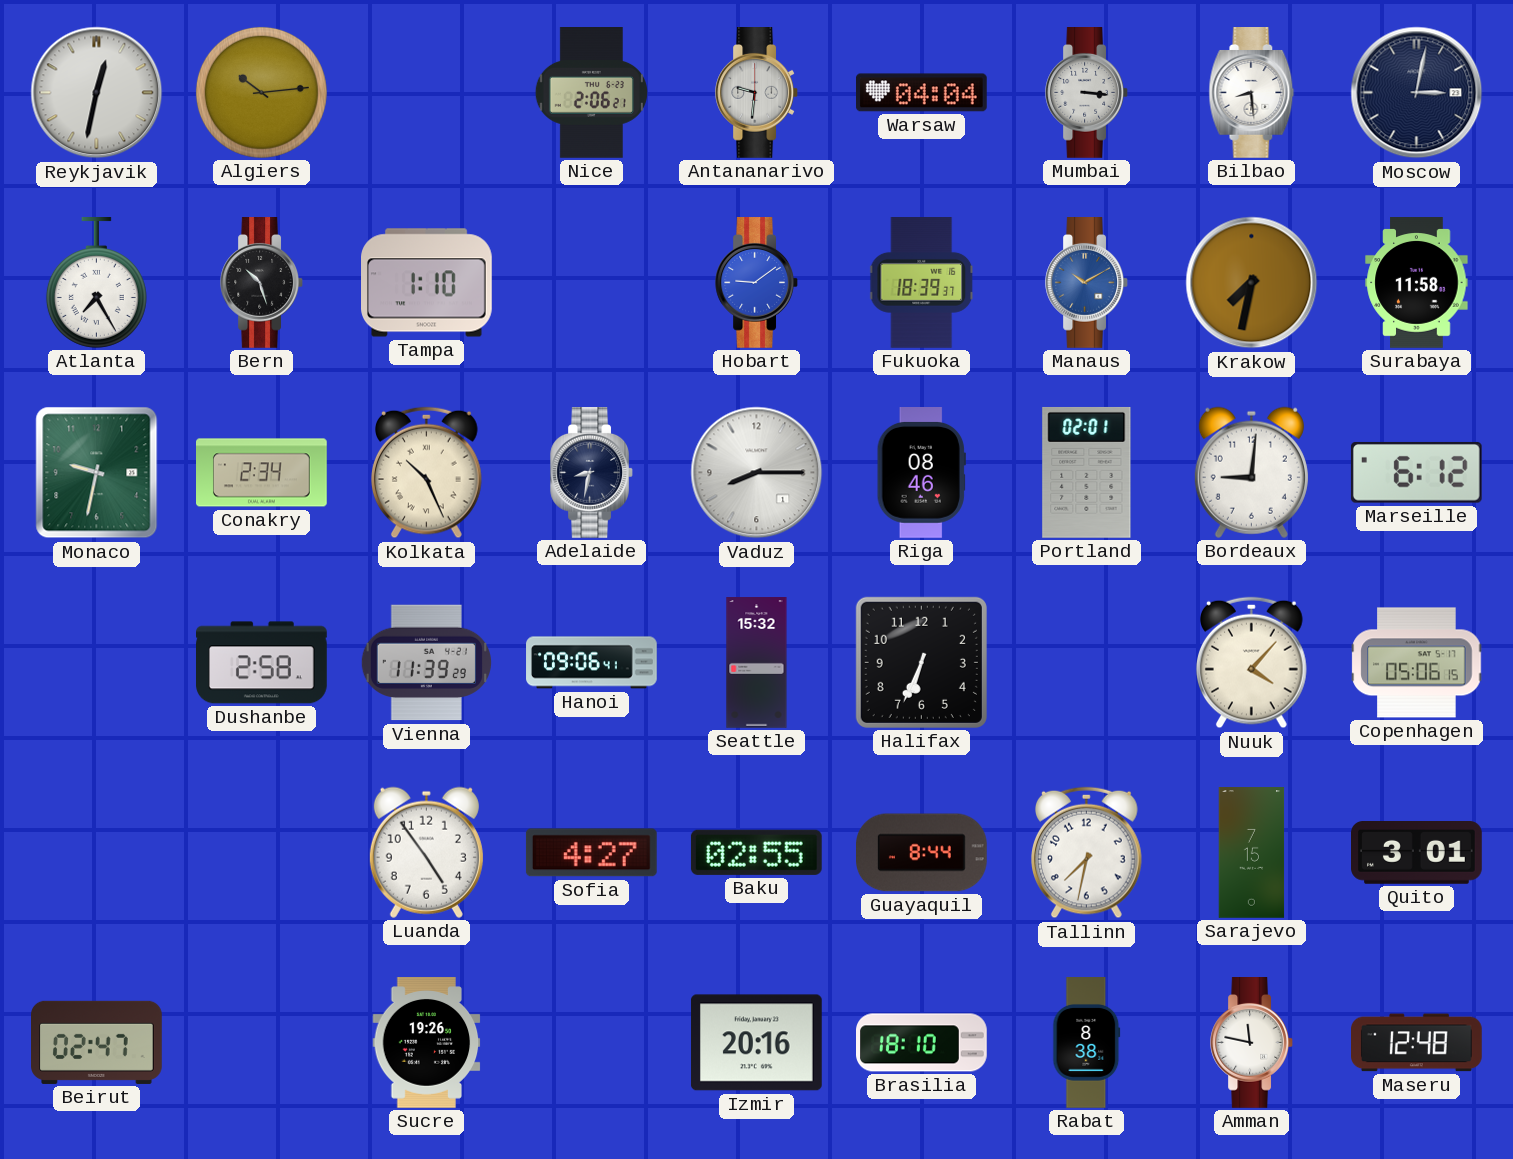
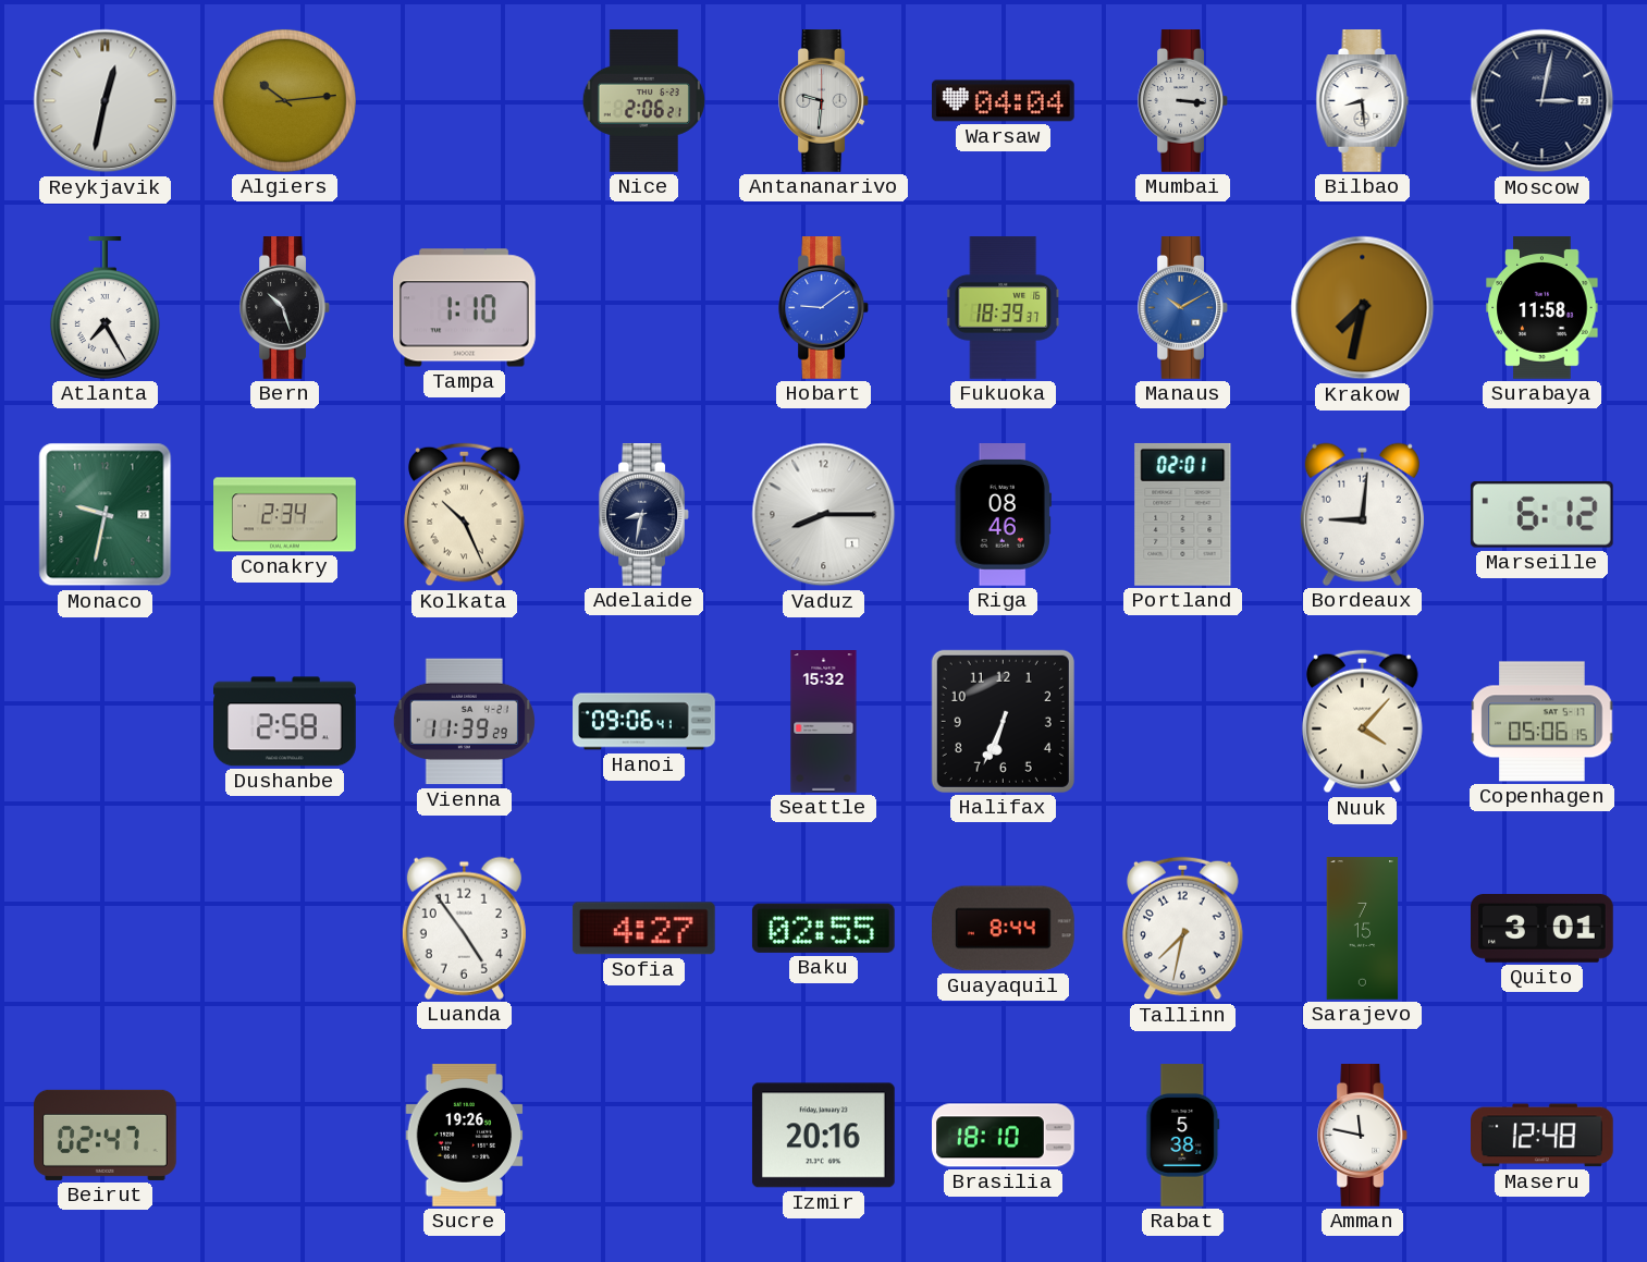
Rabat: 8:38 -> 5:38 (1183, 1136)
